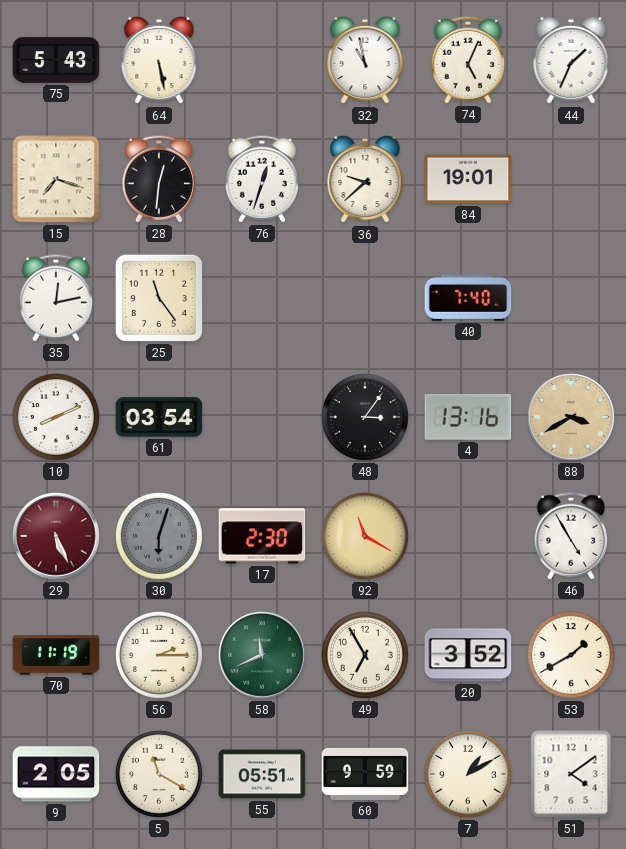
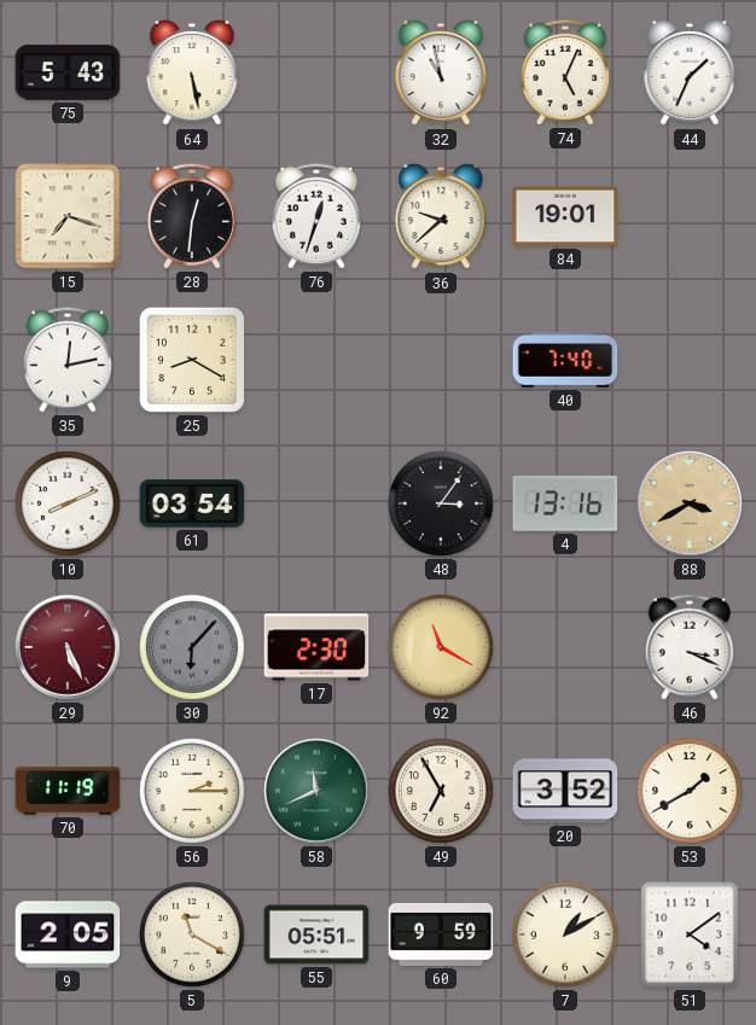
25: 11:24 -> 8:20 (192, 360)
30: 6:03 -> 6:07 (192, 647)
46: 4:55 -> 3:19 (690, 647)
